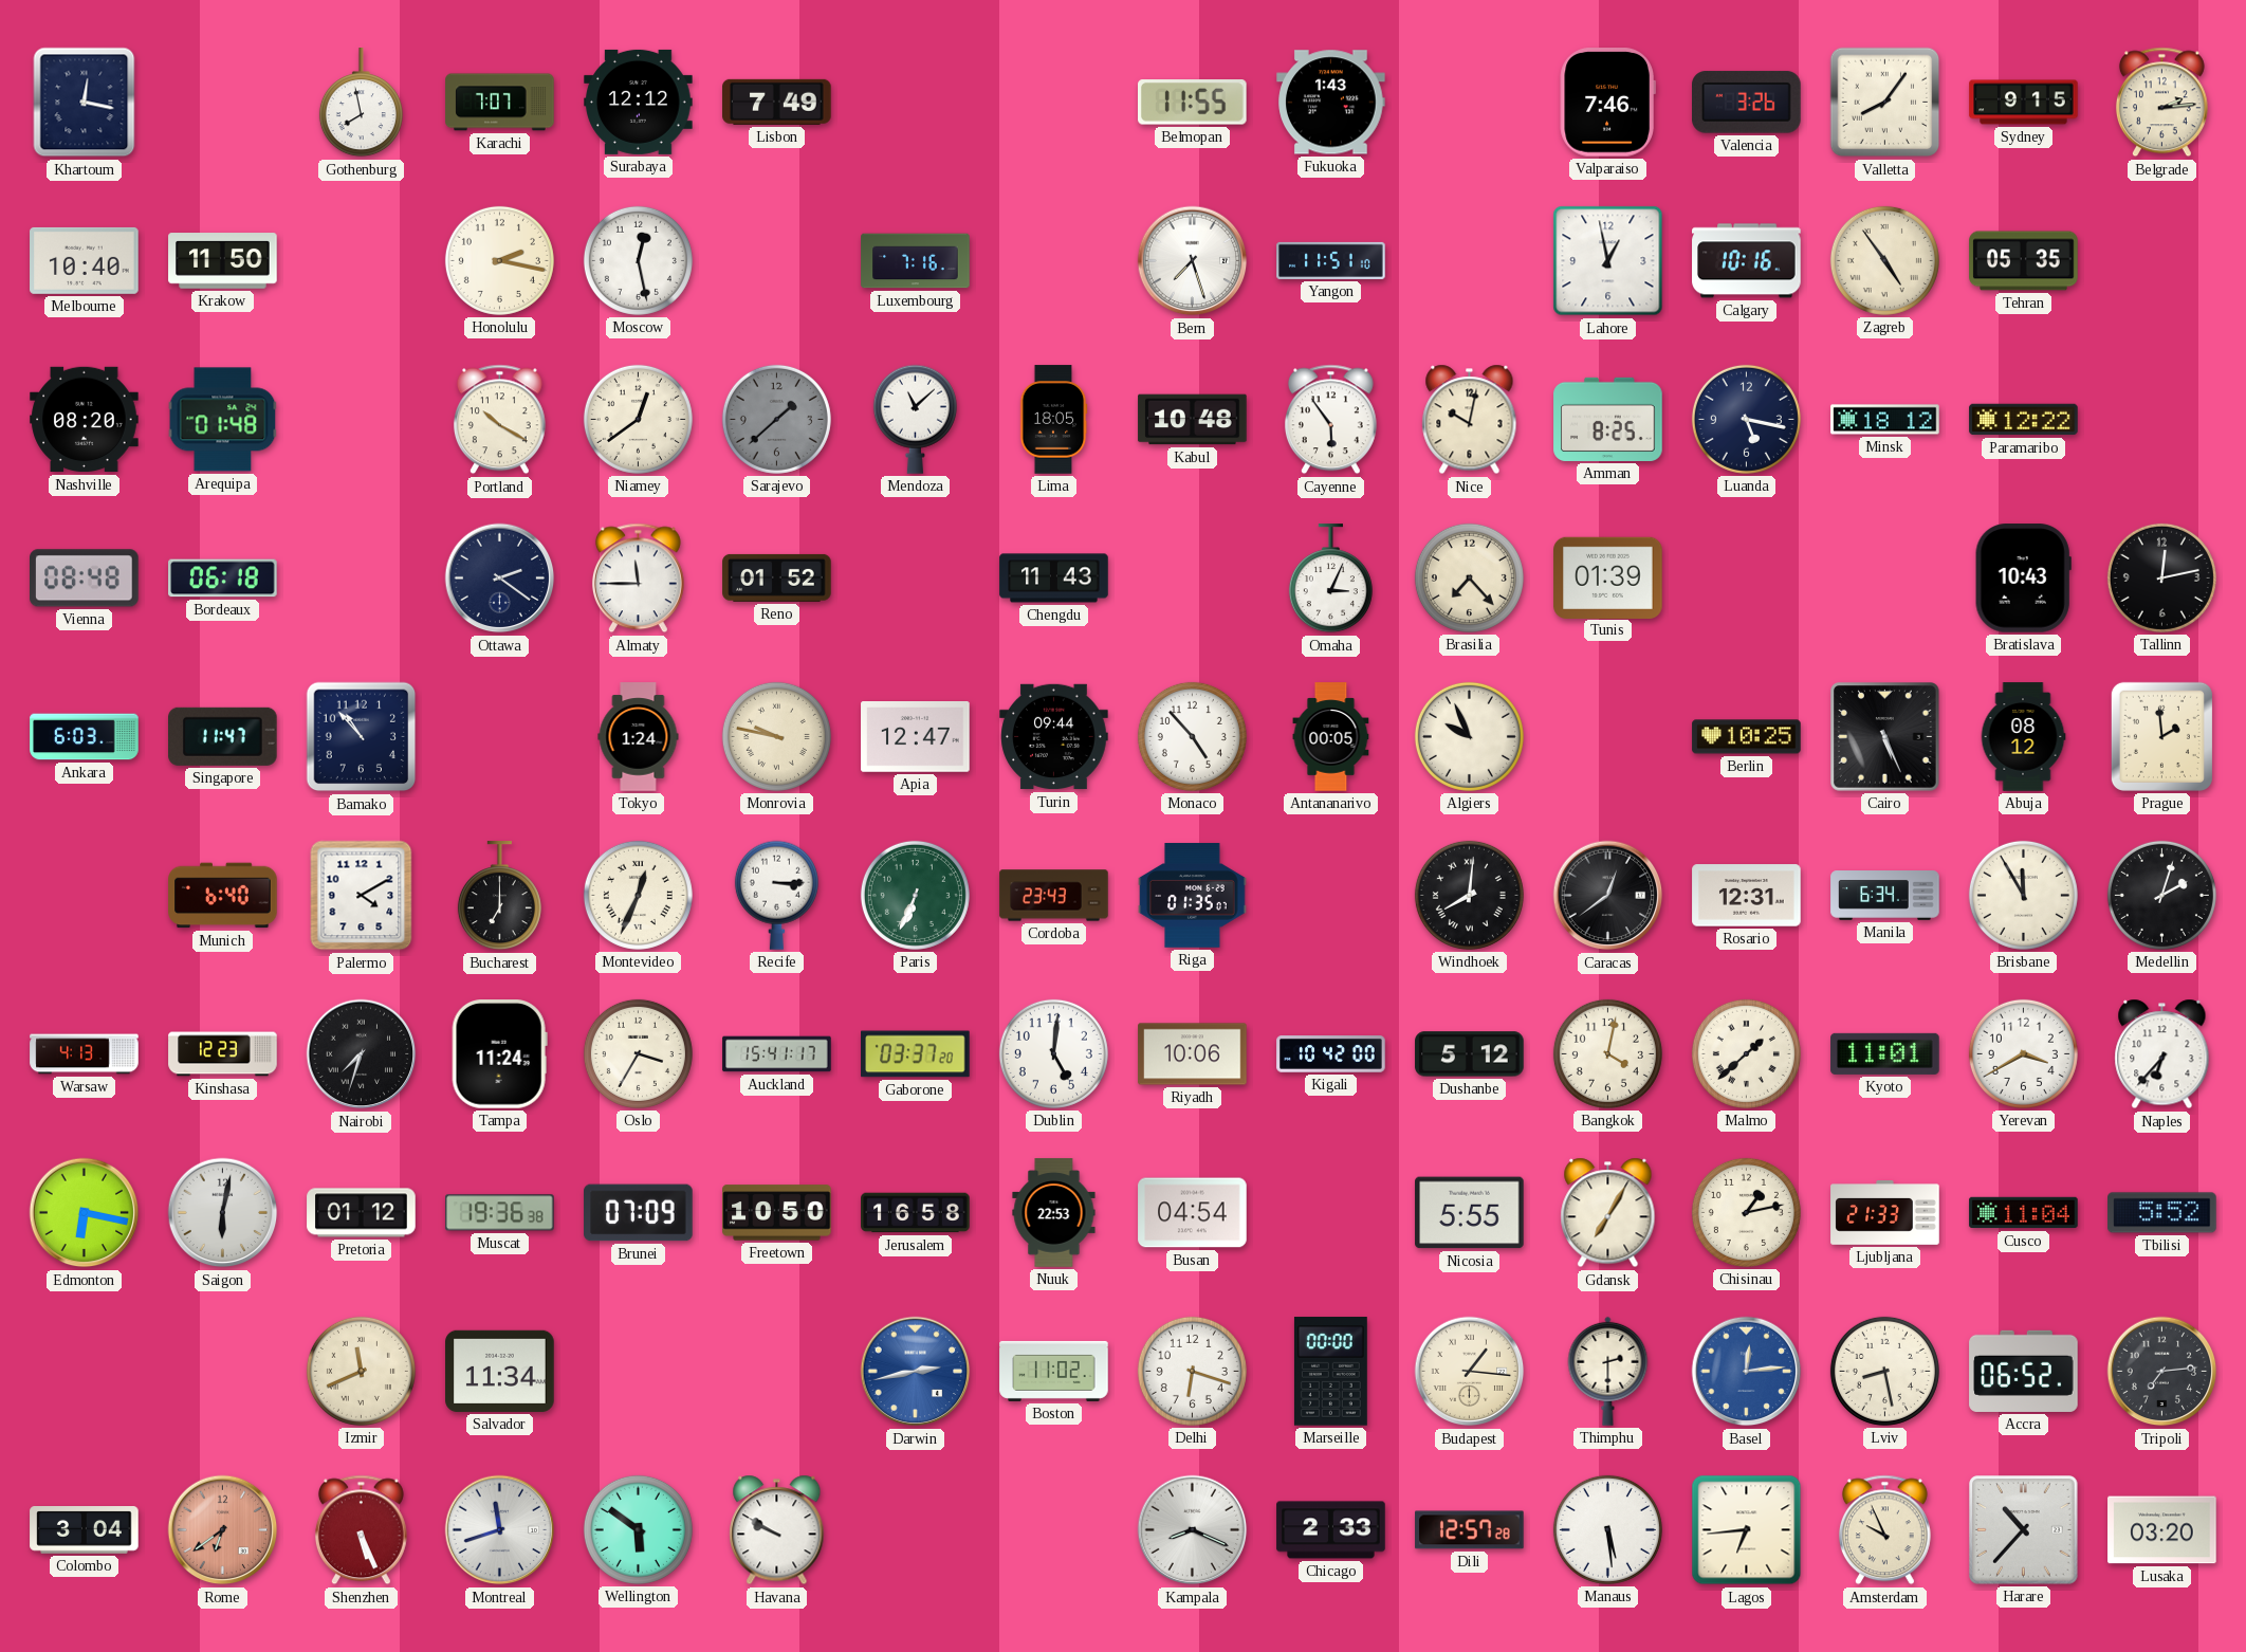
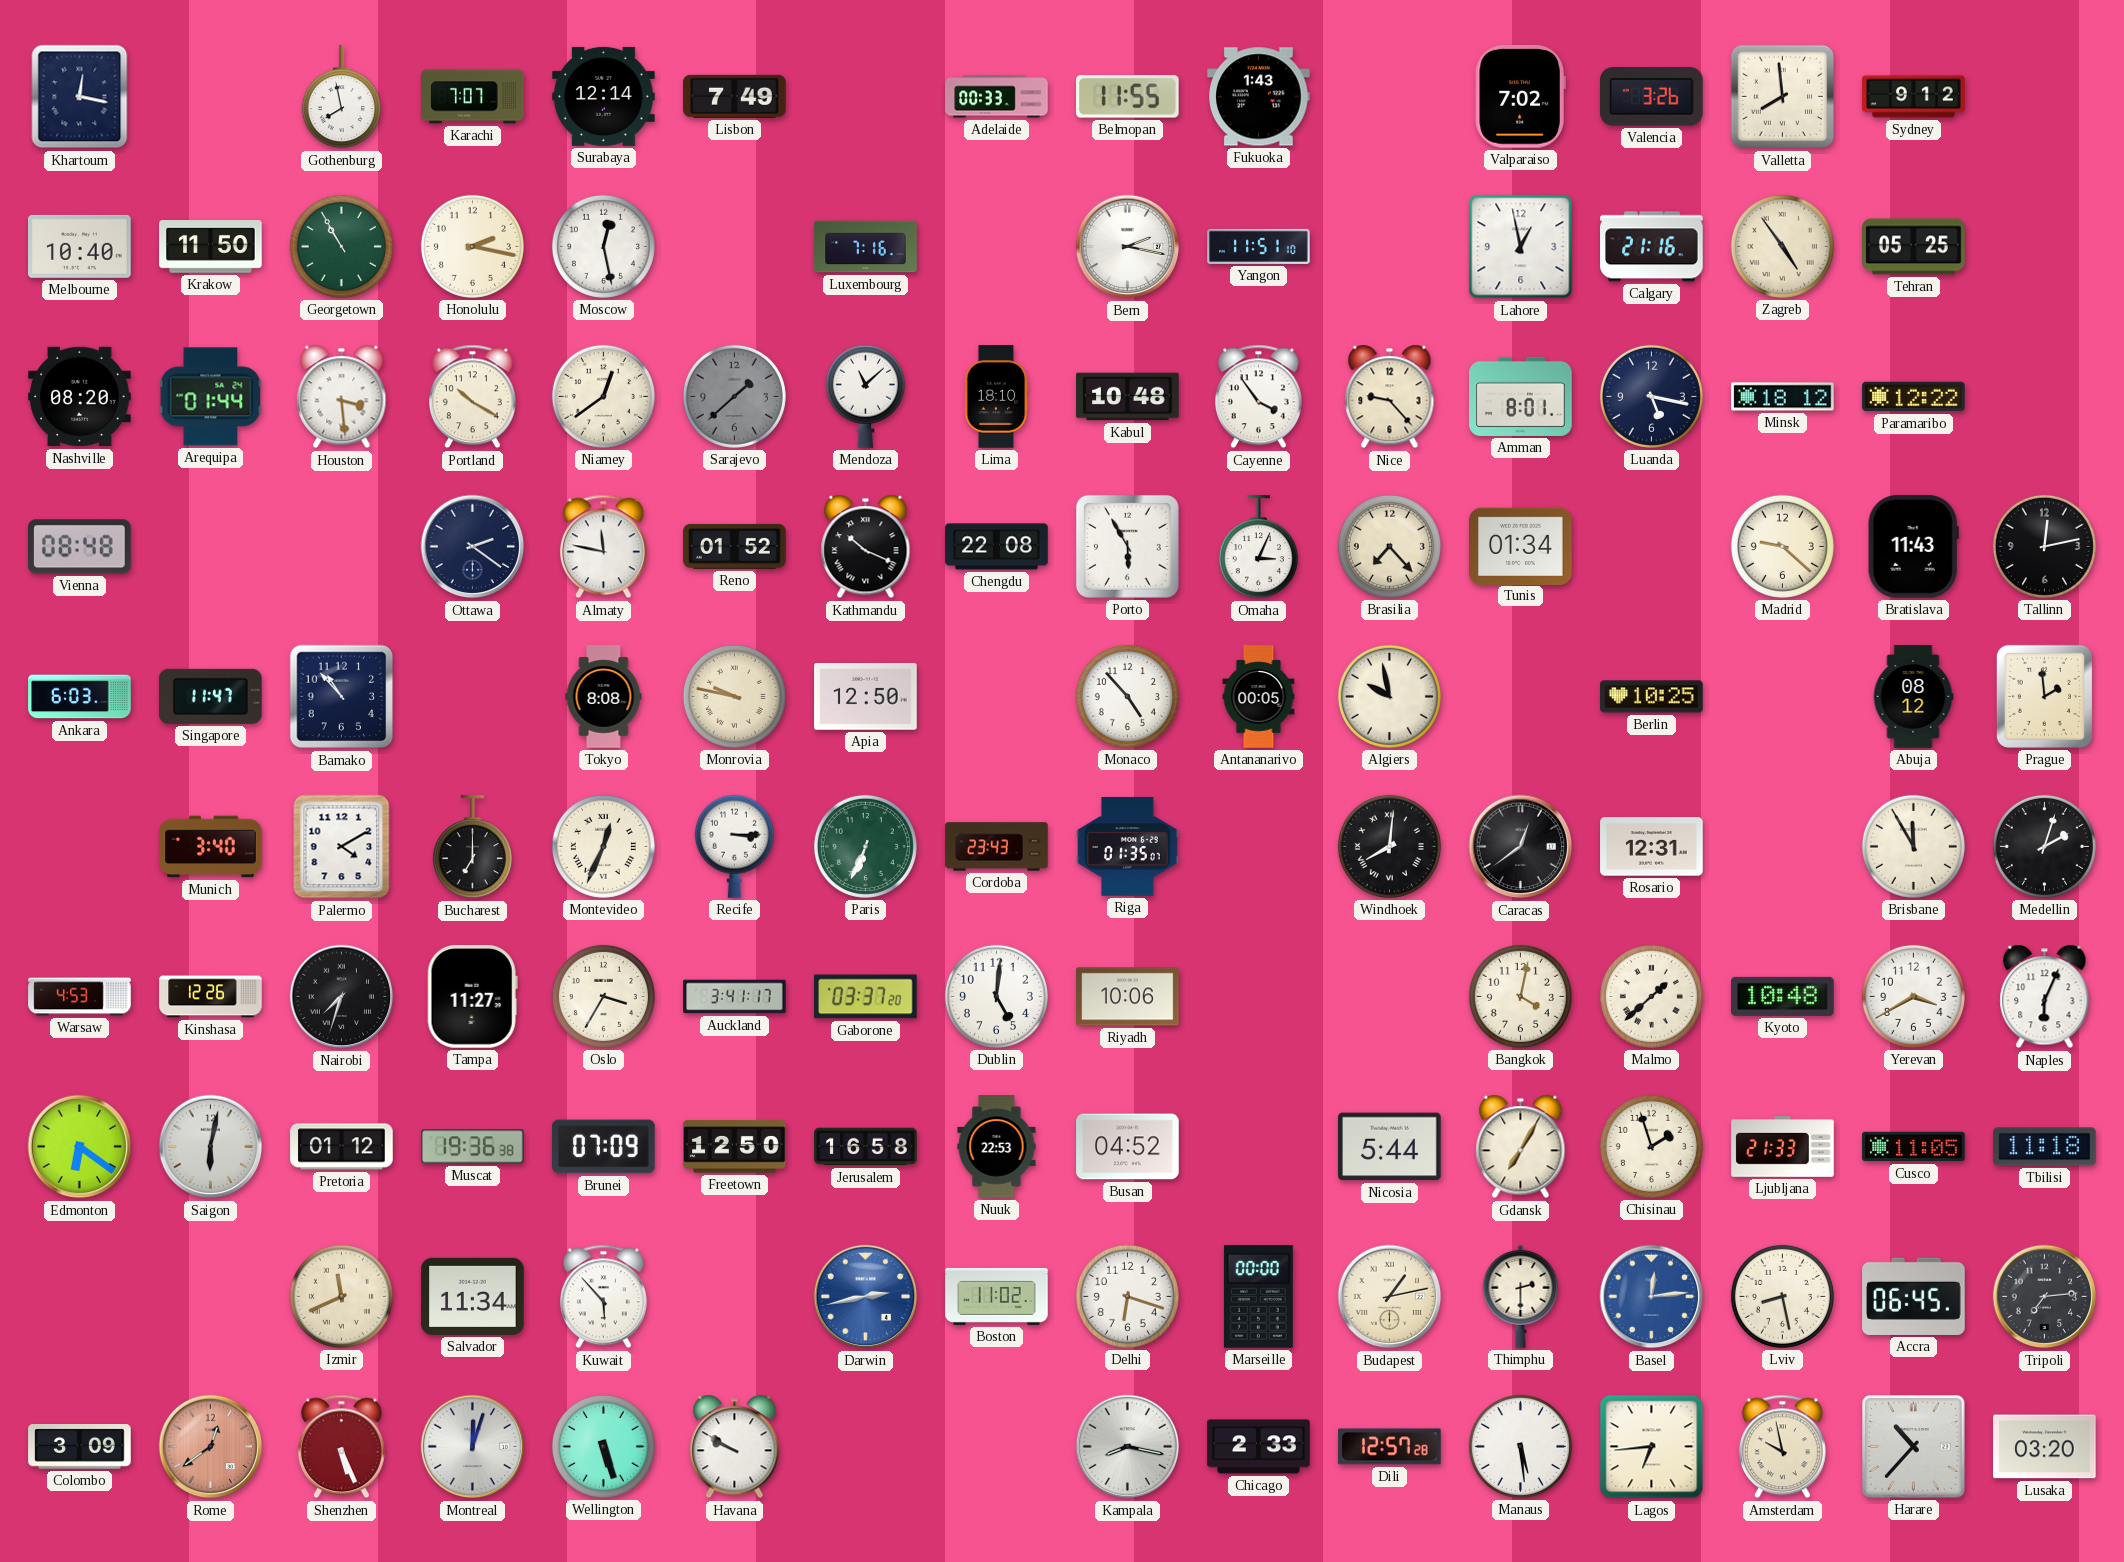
Surabaya: 12:12 -> 12:14 (604, 96)
Adelaide: none -> 00:33 (997, 97)
Valparaiso: 7:46 -> 7:02 (1520, 97)
Valletta: 8:06 -> 7:59 (1783, 97)
Sydney: 9:15 -> 9:12 (1914, 97)
Belgrade: 2:14 -> none (2161, 103)
Georgetown: none -> 10:55 (341, 246)
Bern: 7:27 -> 2:17 (1128, 247)
Calgary: 10:16 -> 21:16 (1652, 247)
Tehran: 05:35 -> 05:25 (1914, 247)
Arequipa: 01:48 -> 01:44 (211, 397)
Houston: none -> 3:29 (342, 397)
Lima: 18:05 -> 18:10 (996, 397)
Cayenne: 5:54 -> 3:54 (1258, 397)
Nice: 10:02 -> 9:23 (1390, 397)
Amman: 8:25 -> 8:01 (1521, 396)
Bordeaux: 06:18 -> none (223, 579)
Almaty: 11:45 -> 11:47 (603, 547)
Kathmandu: none -> 10:19 (866, 547)
Chengdu: 11:43 -> 22:08 (997, 547)
Porto: none -> 5:55 (1127, 546)
Tunis: 01:39 -> 01:34 (1521, 546)
Madrid: none -> 9:22 (1782, 546)
Bratislava: 10:43 -> 11:43 (1913, 547)
Tokyo: 1:24 -> 8:08 (604, 697)
Apia: 12:47 -> 12:50 (866, 697)
Turin: 09:44 -> none (1054, 737)
Algiers: 9:56 -> 9:58 (1389, 696)
Cairo: 5:26 -> none (1885, 737)
Munich: 6:40 -> 3:40 (211, 847)
Manila: 6:34 -> none (1885, 896)
Warsaw: 4:13 -> 4:53 (80, 997)
Kinshasa: 12:23 -> 12:26 (211, 997)
Tampa: 11:24 -> 11:27 (472, 997)
Auckland: 15:41 -> 3:41 (735, 997)
Kigali: 10:42 -> none (1331, 1054)
Dushanbe: 5:12 -> none (1470, 1054)
Kyoto: 11:01 -> 10:48 (1783, 996)
Naples: 6:37 -> 6:04 (2045, 997)
Edmonton: 6:17 -> 6:21 (80, 1147)
Freetown: 10:50 -> 12:50 (735, 1147)
Busan: 04:54 -> 04:52 (1128, 1147)
Nicosia: 5:55 -> 5:44 (1390, 1147)
Chisinau: 1:13 -> 1:57 (1651, 1146)
Cusco: 11:04 -> 11:05 (1914, 1147)
Tbilisi: 5:52 -> 11:18 (2045, 1147)
Kuwait: none -> 5:53 (603, 1297)
Budapest: 1:16 -> 1:13 (1390, 1297)
Accra: 06:52 -> 06:45 (1914, 1296)
Colombo: 3:04 -> 3:09 (80, 1447)
Rome: 6:39 -> 12:39 (211, 1447)
Montreal: 11:42 -> 12:03 (473, 1447)
Wellington: 5:51 -> 5:27 (603, 1446)
Kampala: 8:19 -> 8:17 (1128, 1447)
Amsterdam: 9:56 -> 9:58 (1782, 1447)
